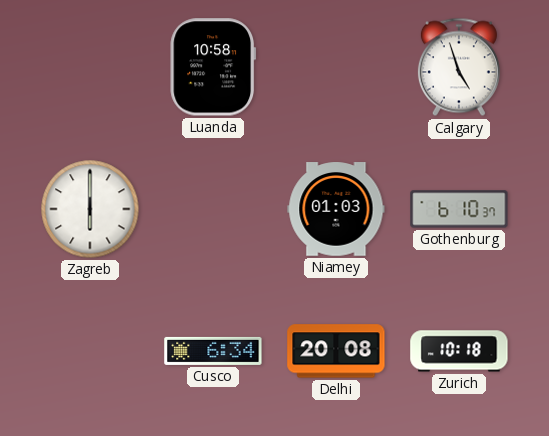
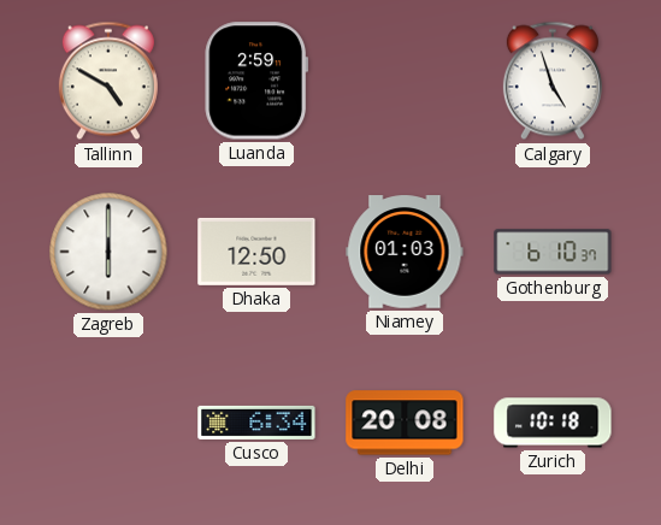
Tallinn: none -> 4:50 (108, 81)
Luanda: 10:58 -> 2:59 (256, 81)
Dhaka: none -> 12:50 (256, 252)
